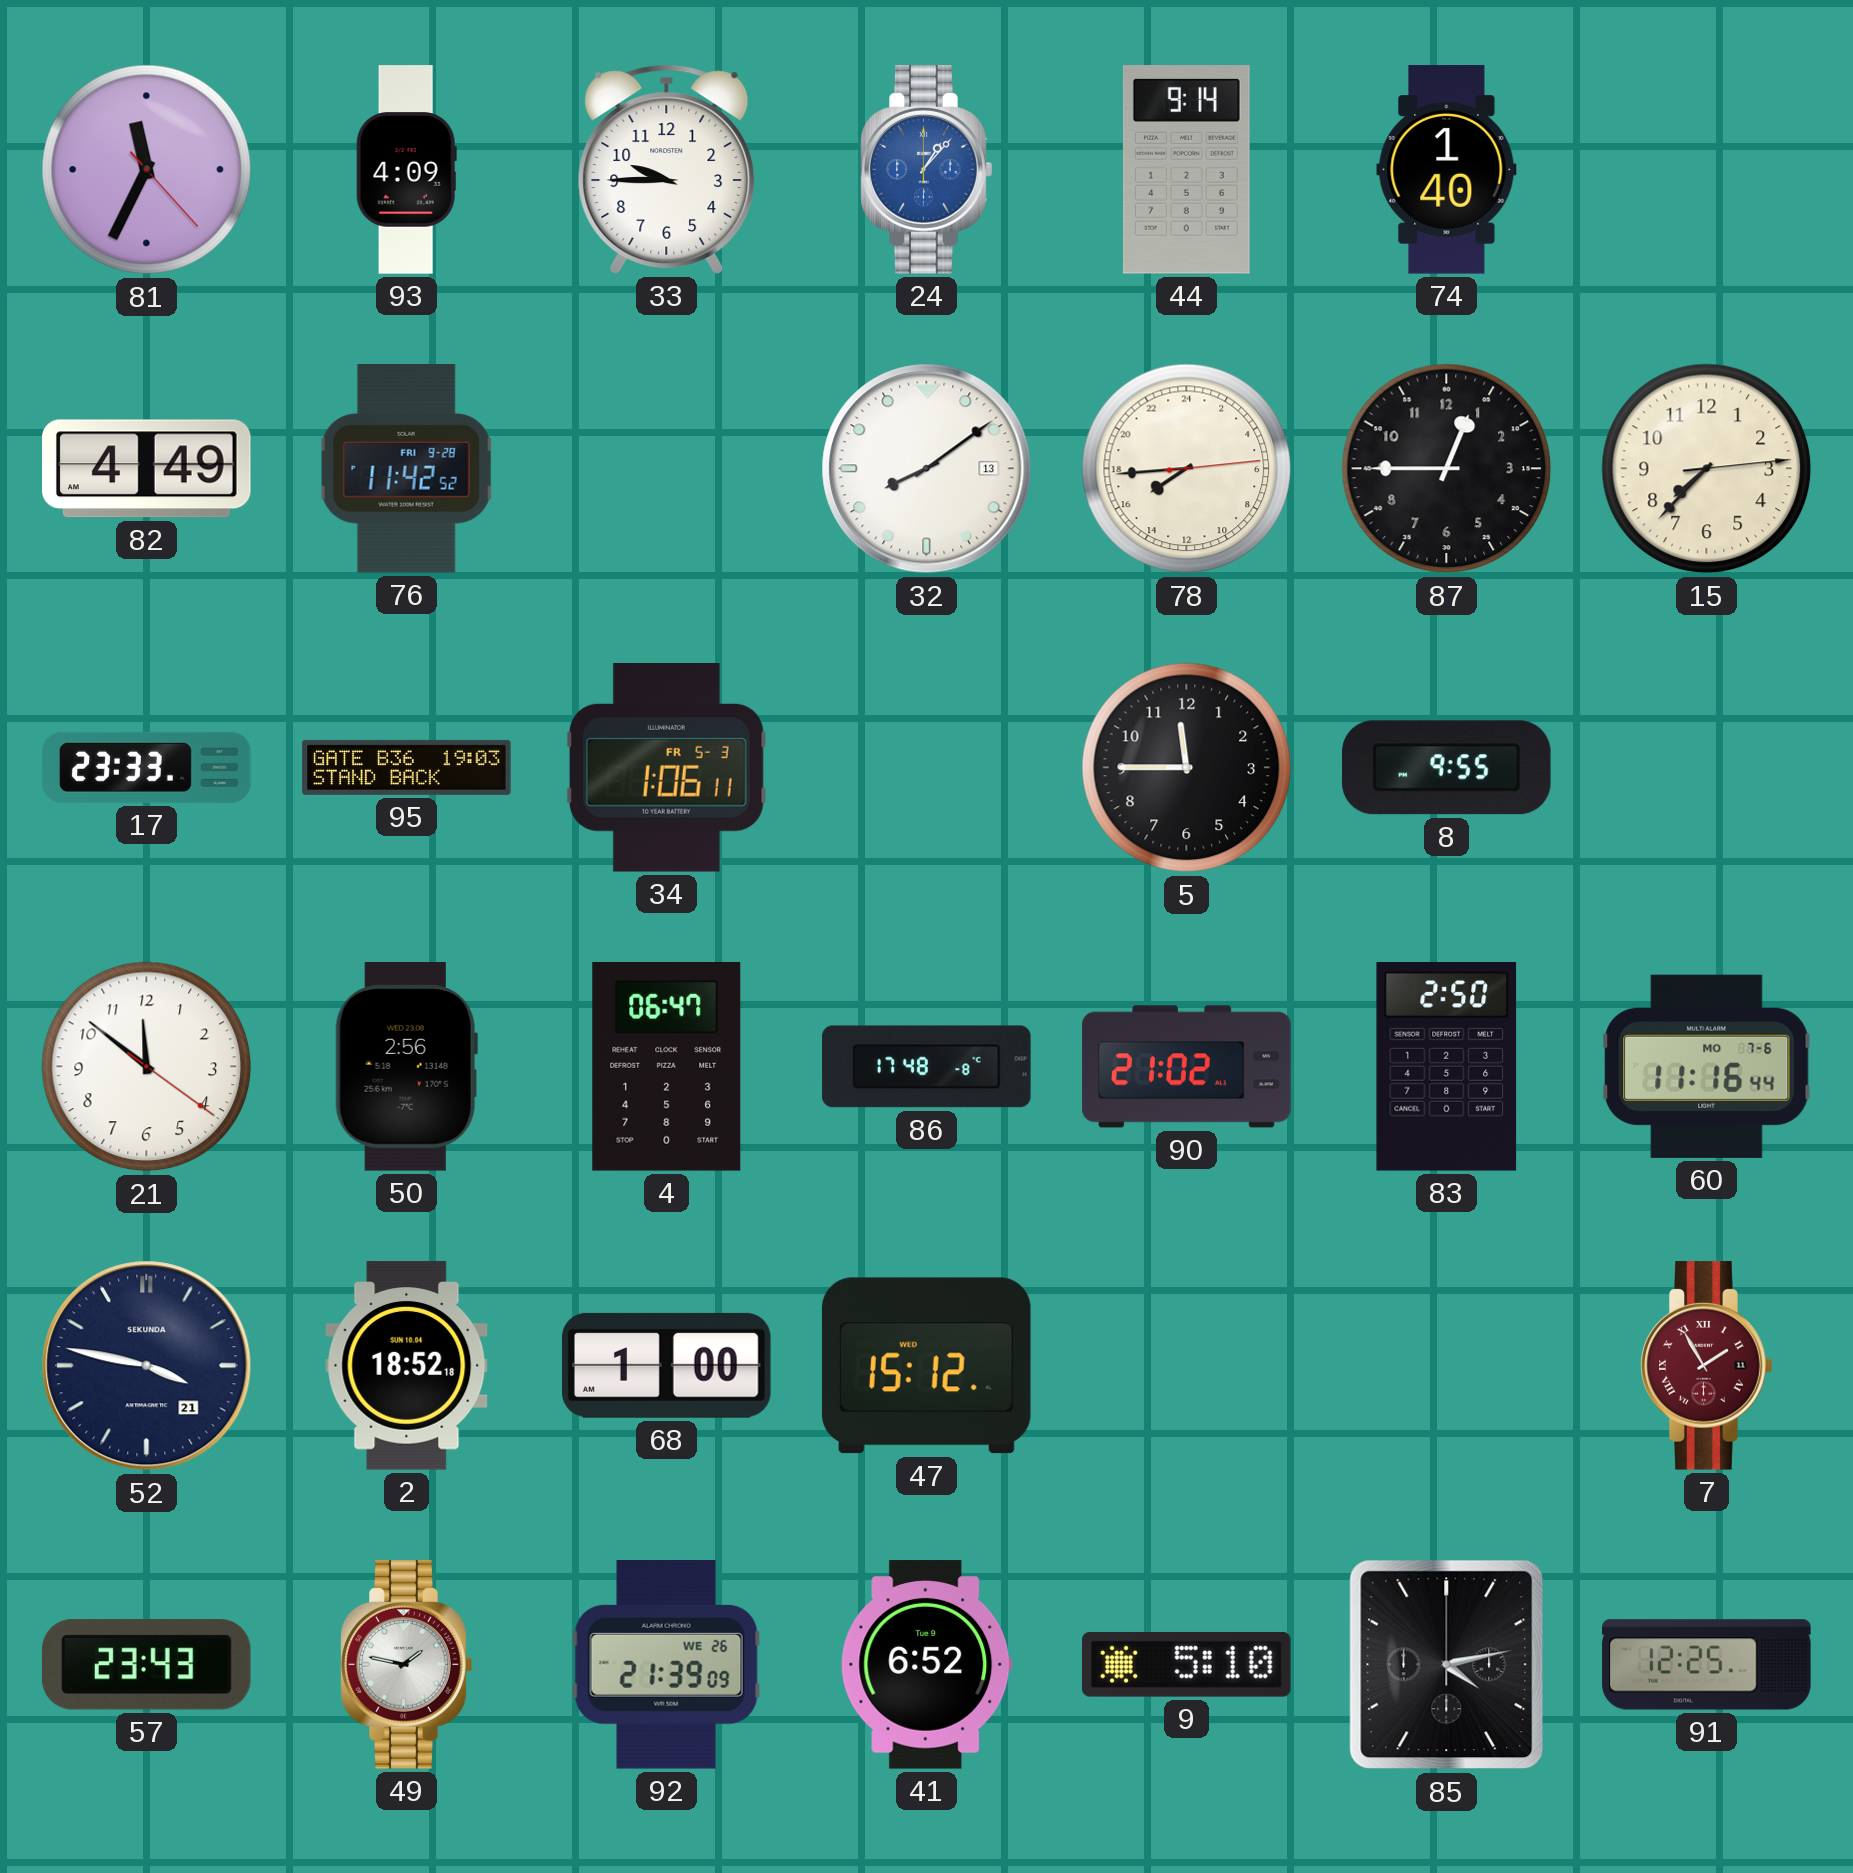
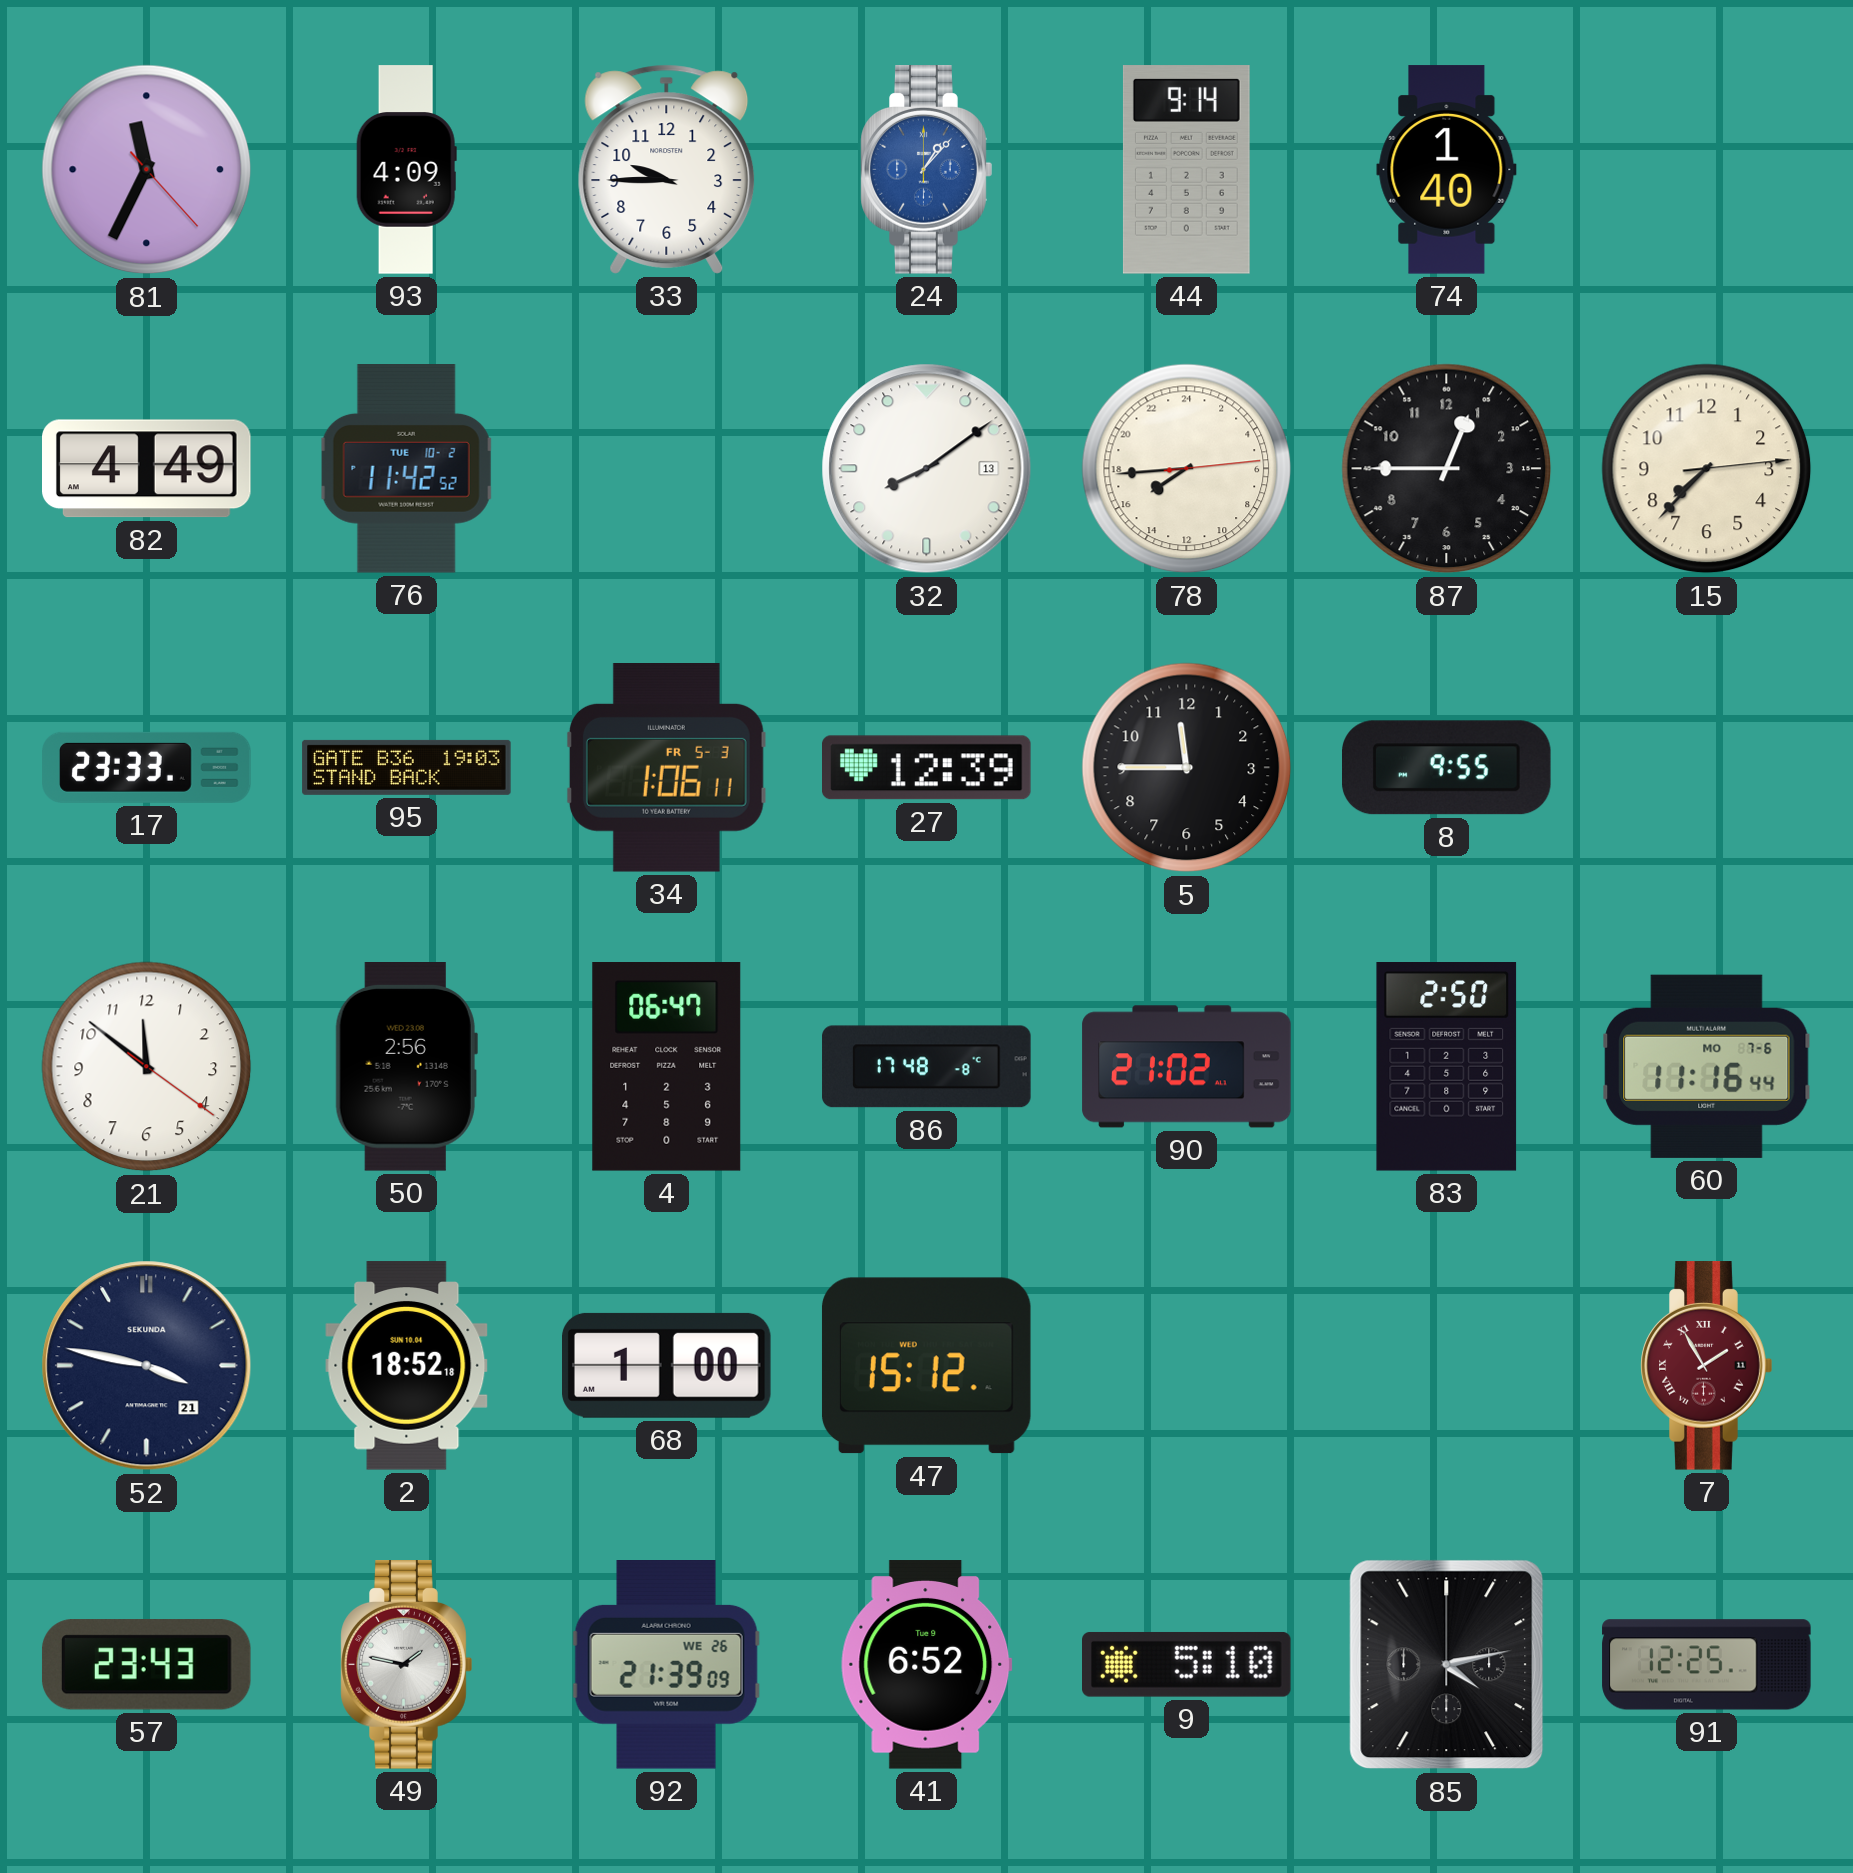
76 date: FRI 9-28 -> TUE 10-2 (406, 469)
27: none -> 12:39 (927, 768)
